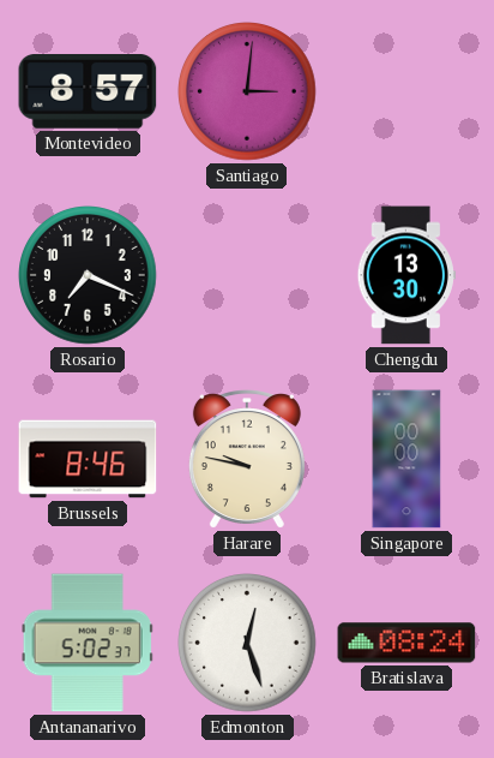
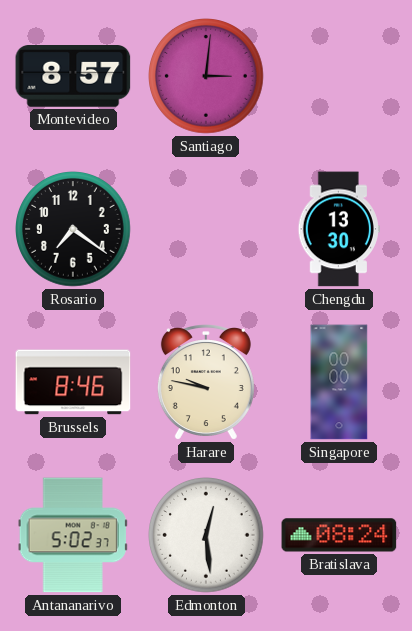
Rosario: 7:19 -> 7:21 (74, 230)
Edmonton: 12:27 -> 12:29 (207, 536)
